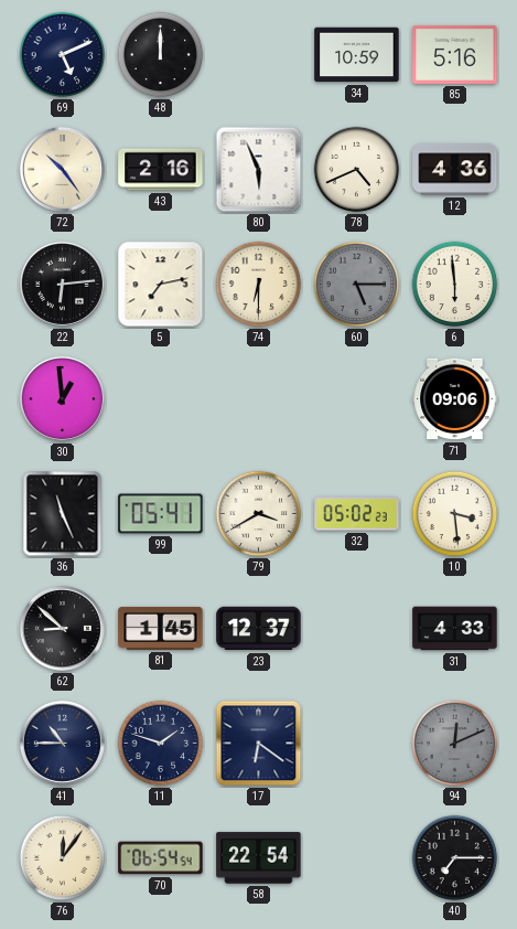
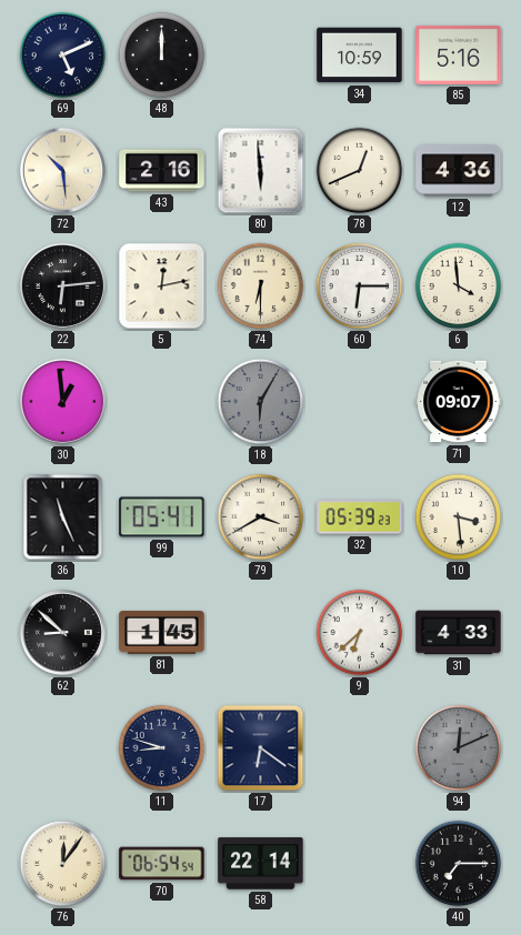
72: 10:24 -> 10:29 (62, 170)
80: 5:56 -> 5:59 (261, 171)
78: 4:41 -> 12:41 (360, 171)
5: 7:13 -> 12:13 (162, 286)
60: 5:15 -> 6:15 (360, 286)
60 dial: grey -> white (360, 286)
6: 5:59 -> 3:59 (459, 286)
18: none -> 6:05 (261, 402)
71: 09:06 -> 09:07 (459, 402)
32: 05:02 -> 05:39 (360, 517)
23: 12:37 -> none (259, 629)
9: none -> 6:38 (360, 633)
41: 10:45 -> none (62, 743)
11: 1:48 -> 8:48 (162, 748)
58: 22:54 -> 22:14 (261, 864)
